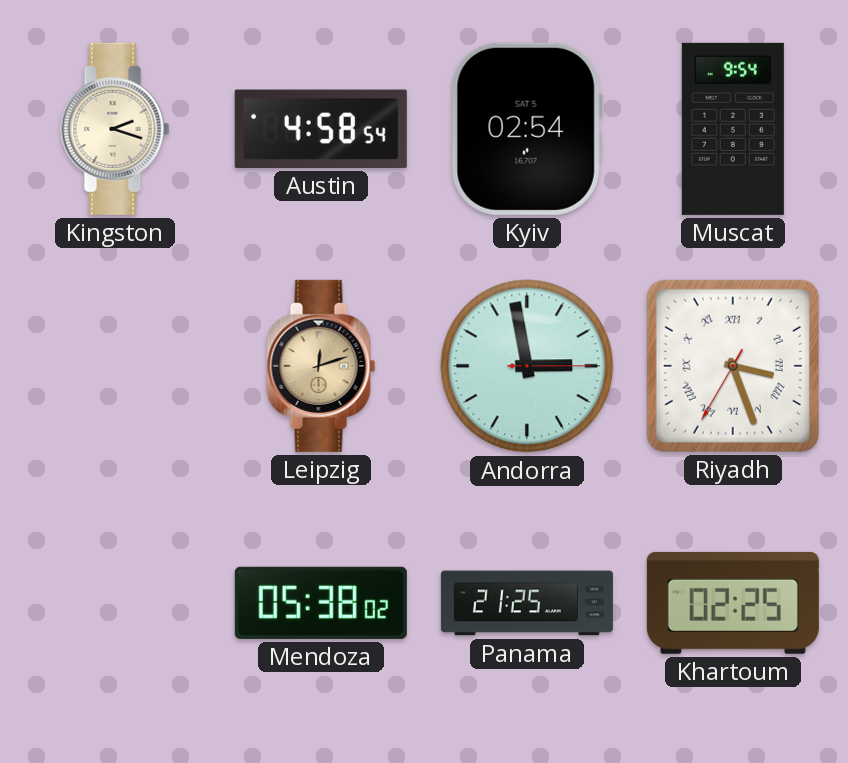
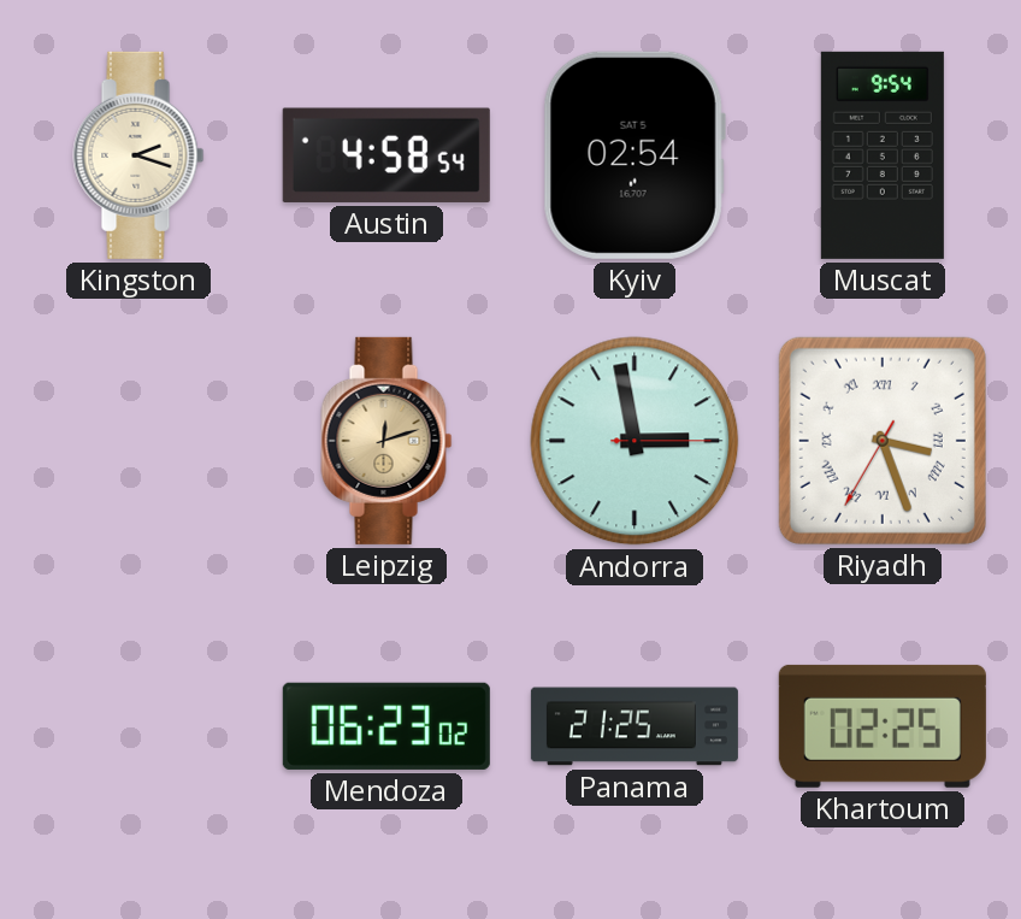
Mendoza: 05:38 -> 06:23 (386, 726)
